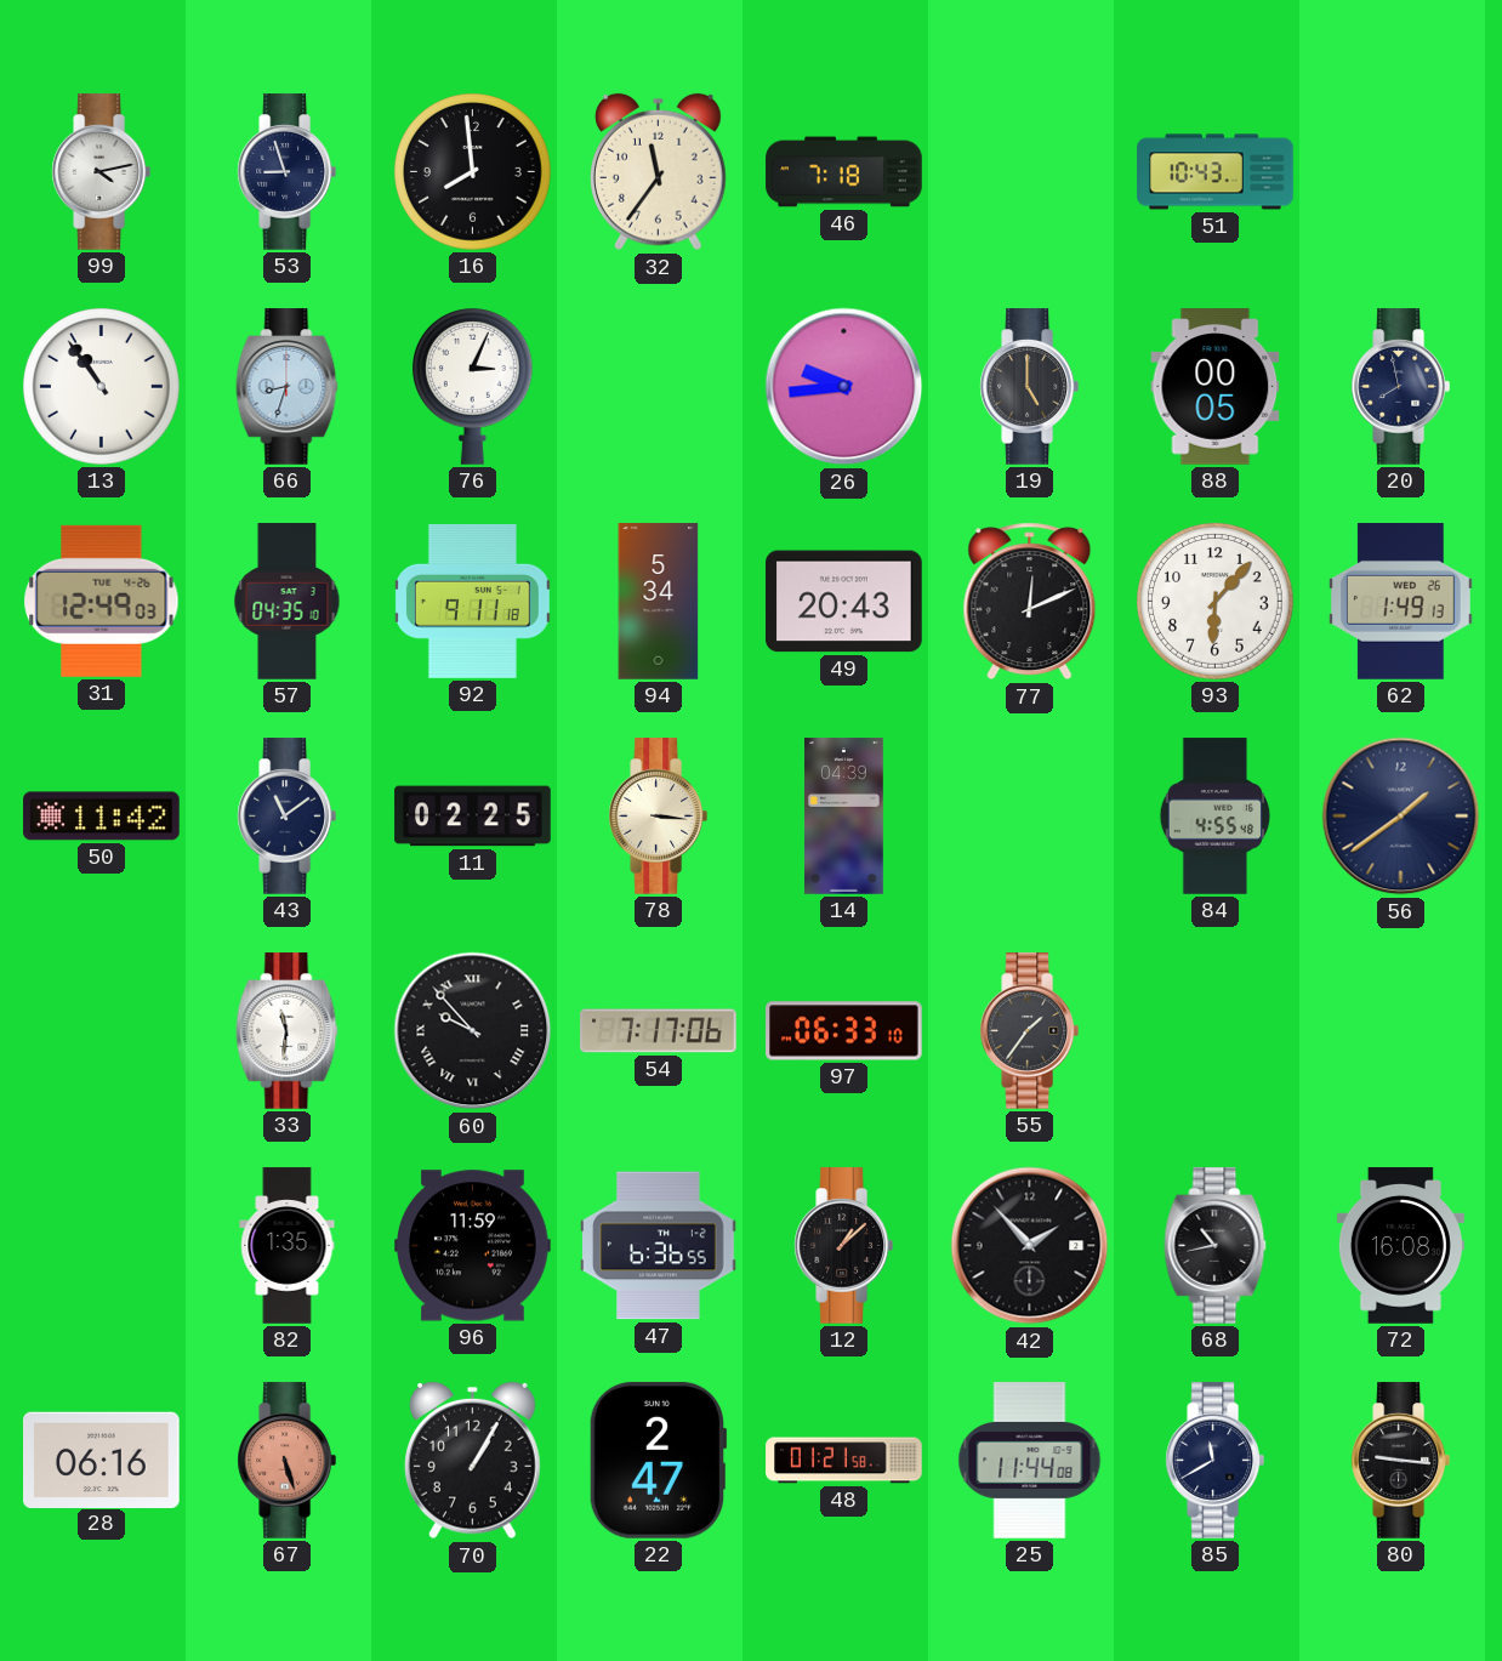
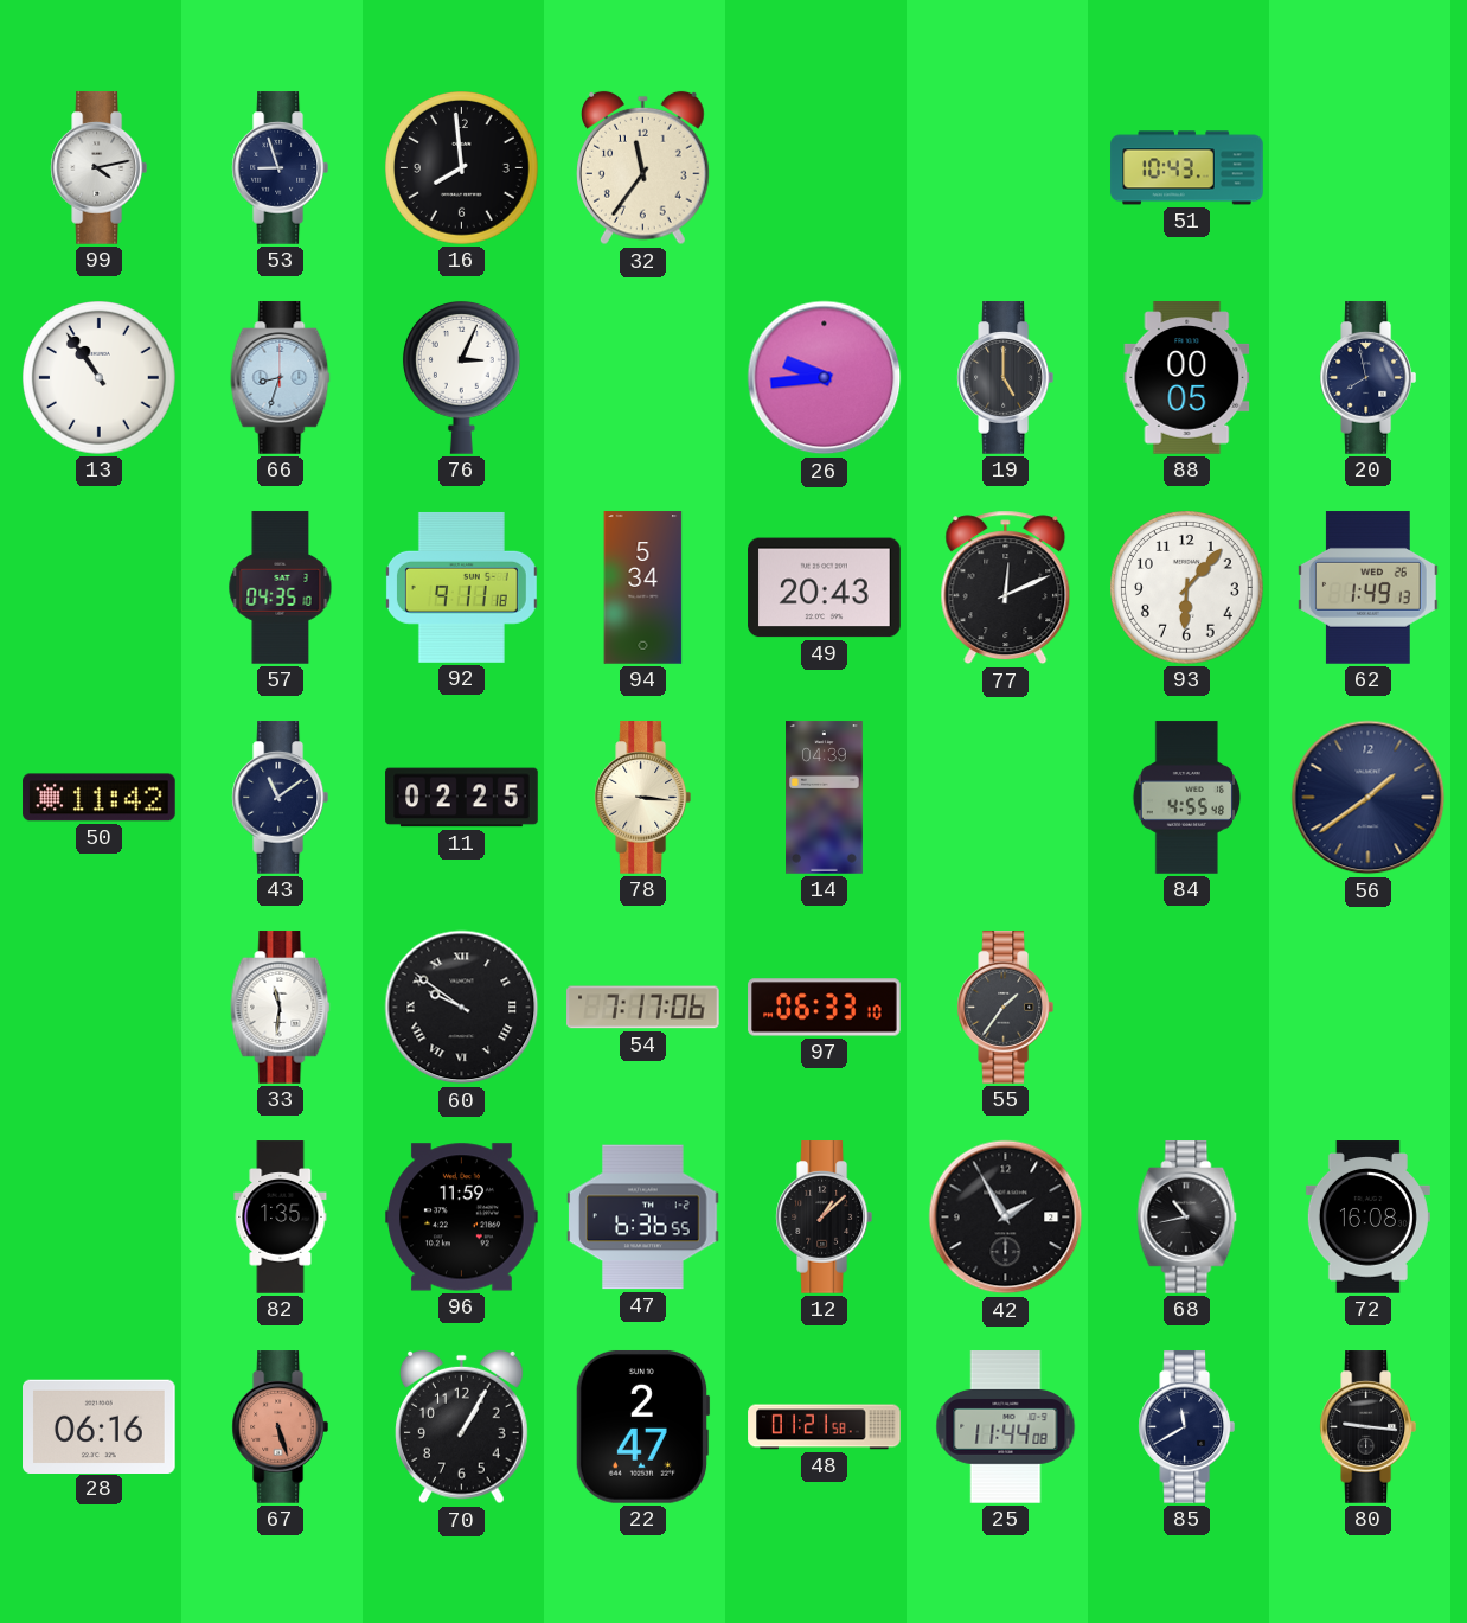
46: 7:18 -> none (844, 172)
31: 12:49 -> none (102, 601)
60: 9:53 -> 9:51 (462, 1008)
42: 1:53 -> 1:55 (1006, 1218)
